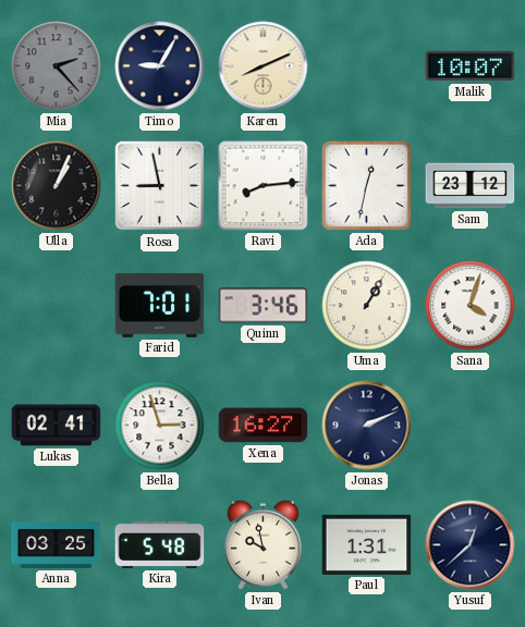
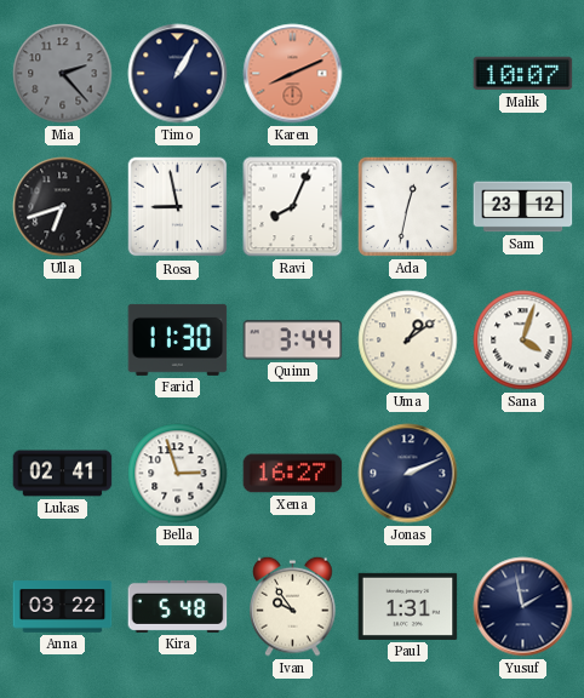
Timo: 9:05 -> 1:05 (178, 74)
Karen dial: cream -> salmon (293, 74)
Ulla: 1:04 -> 6:42 (63, 207)
Ravi: 8:14 -> 8:04 (293, 207)
Farid: 7:01 -> 11:30 (178, 339)
Quinn: 3:46 -> 3:44 (293, 341)
Uma: 1:05 -> 1:09 (408, 341)
Anna: 03:25 -> 03:22 (63, 607)
Ivan: 9:58 -> 9:54 (293, 606)
Yusuf: 12:38 -> 1:58 (523, 607)
